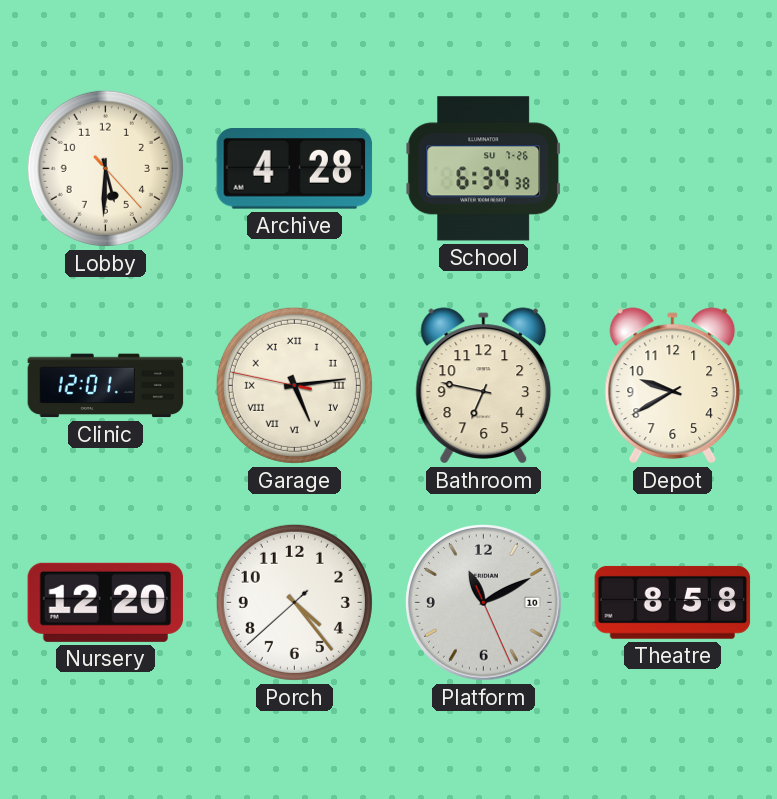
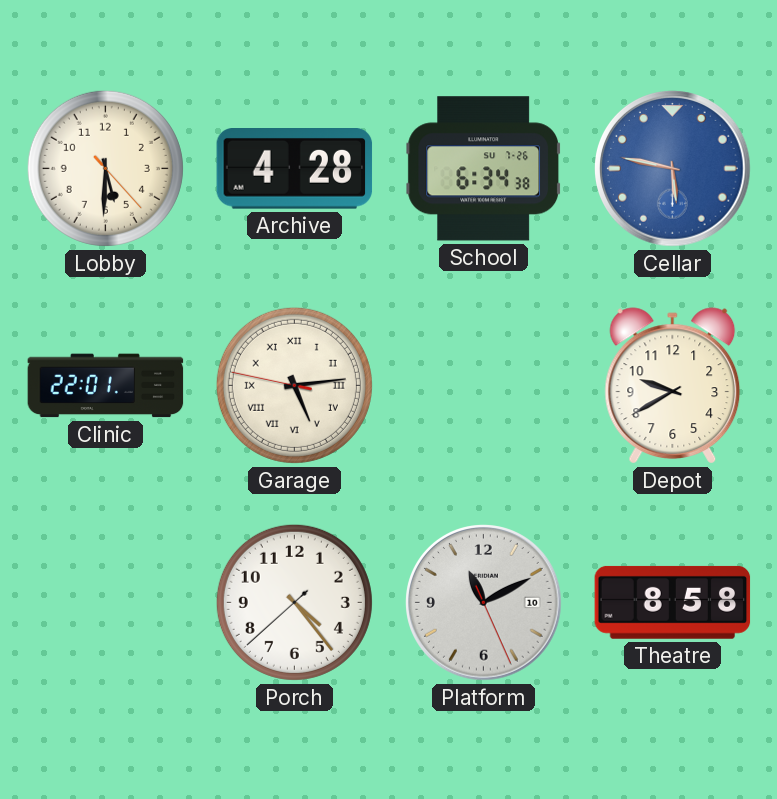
Cellar: none -> 5:47 (673, 169)
Clinic: 12:01 -> 22:01 (106, 386)
Bathroom: 6:47 -> none (484, 386)
Nursery: 12:20 -> none (106, 602)
